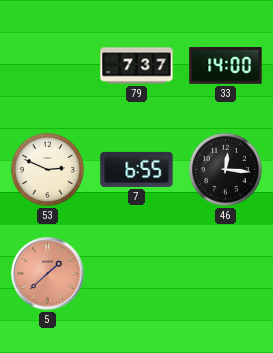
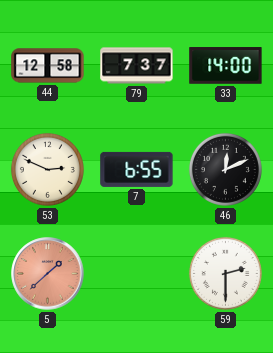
44: none -> 12:58 (48, 66)
46: 12:16 -> 12:11 (225, 169)
59: none -> 2:30 (225, 273)
